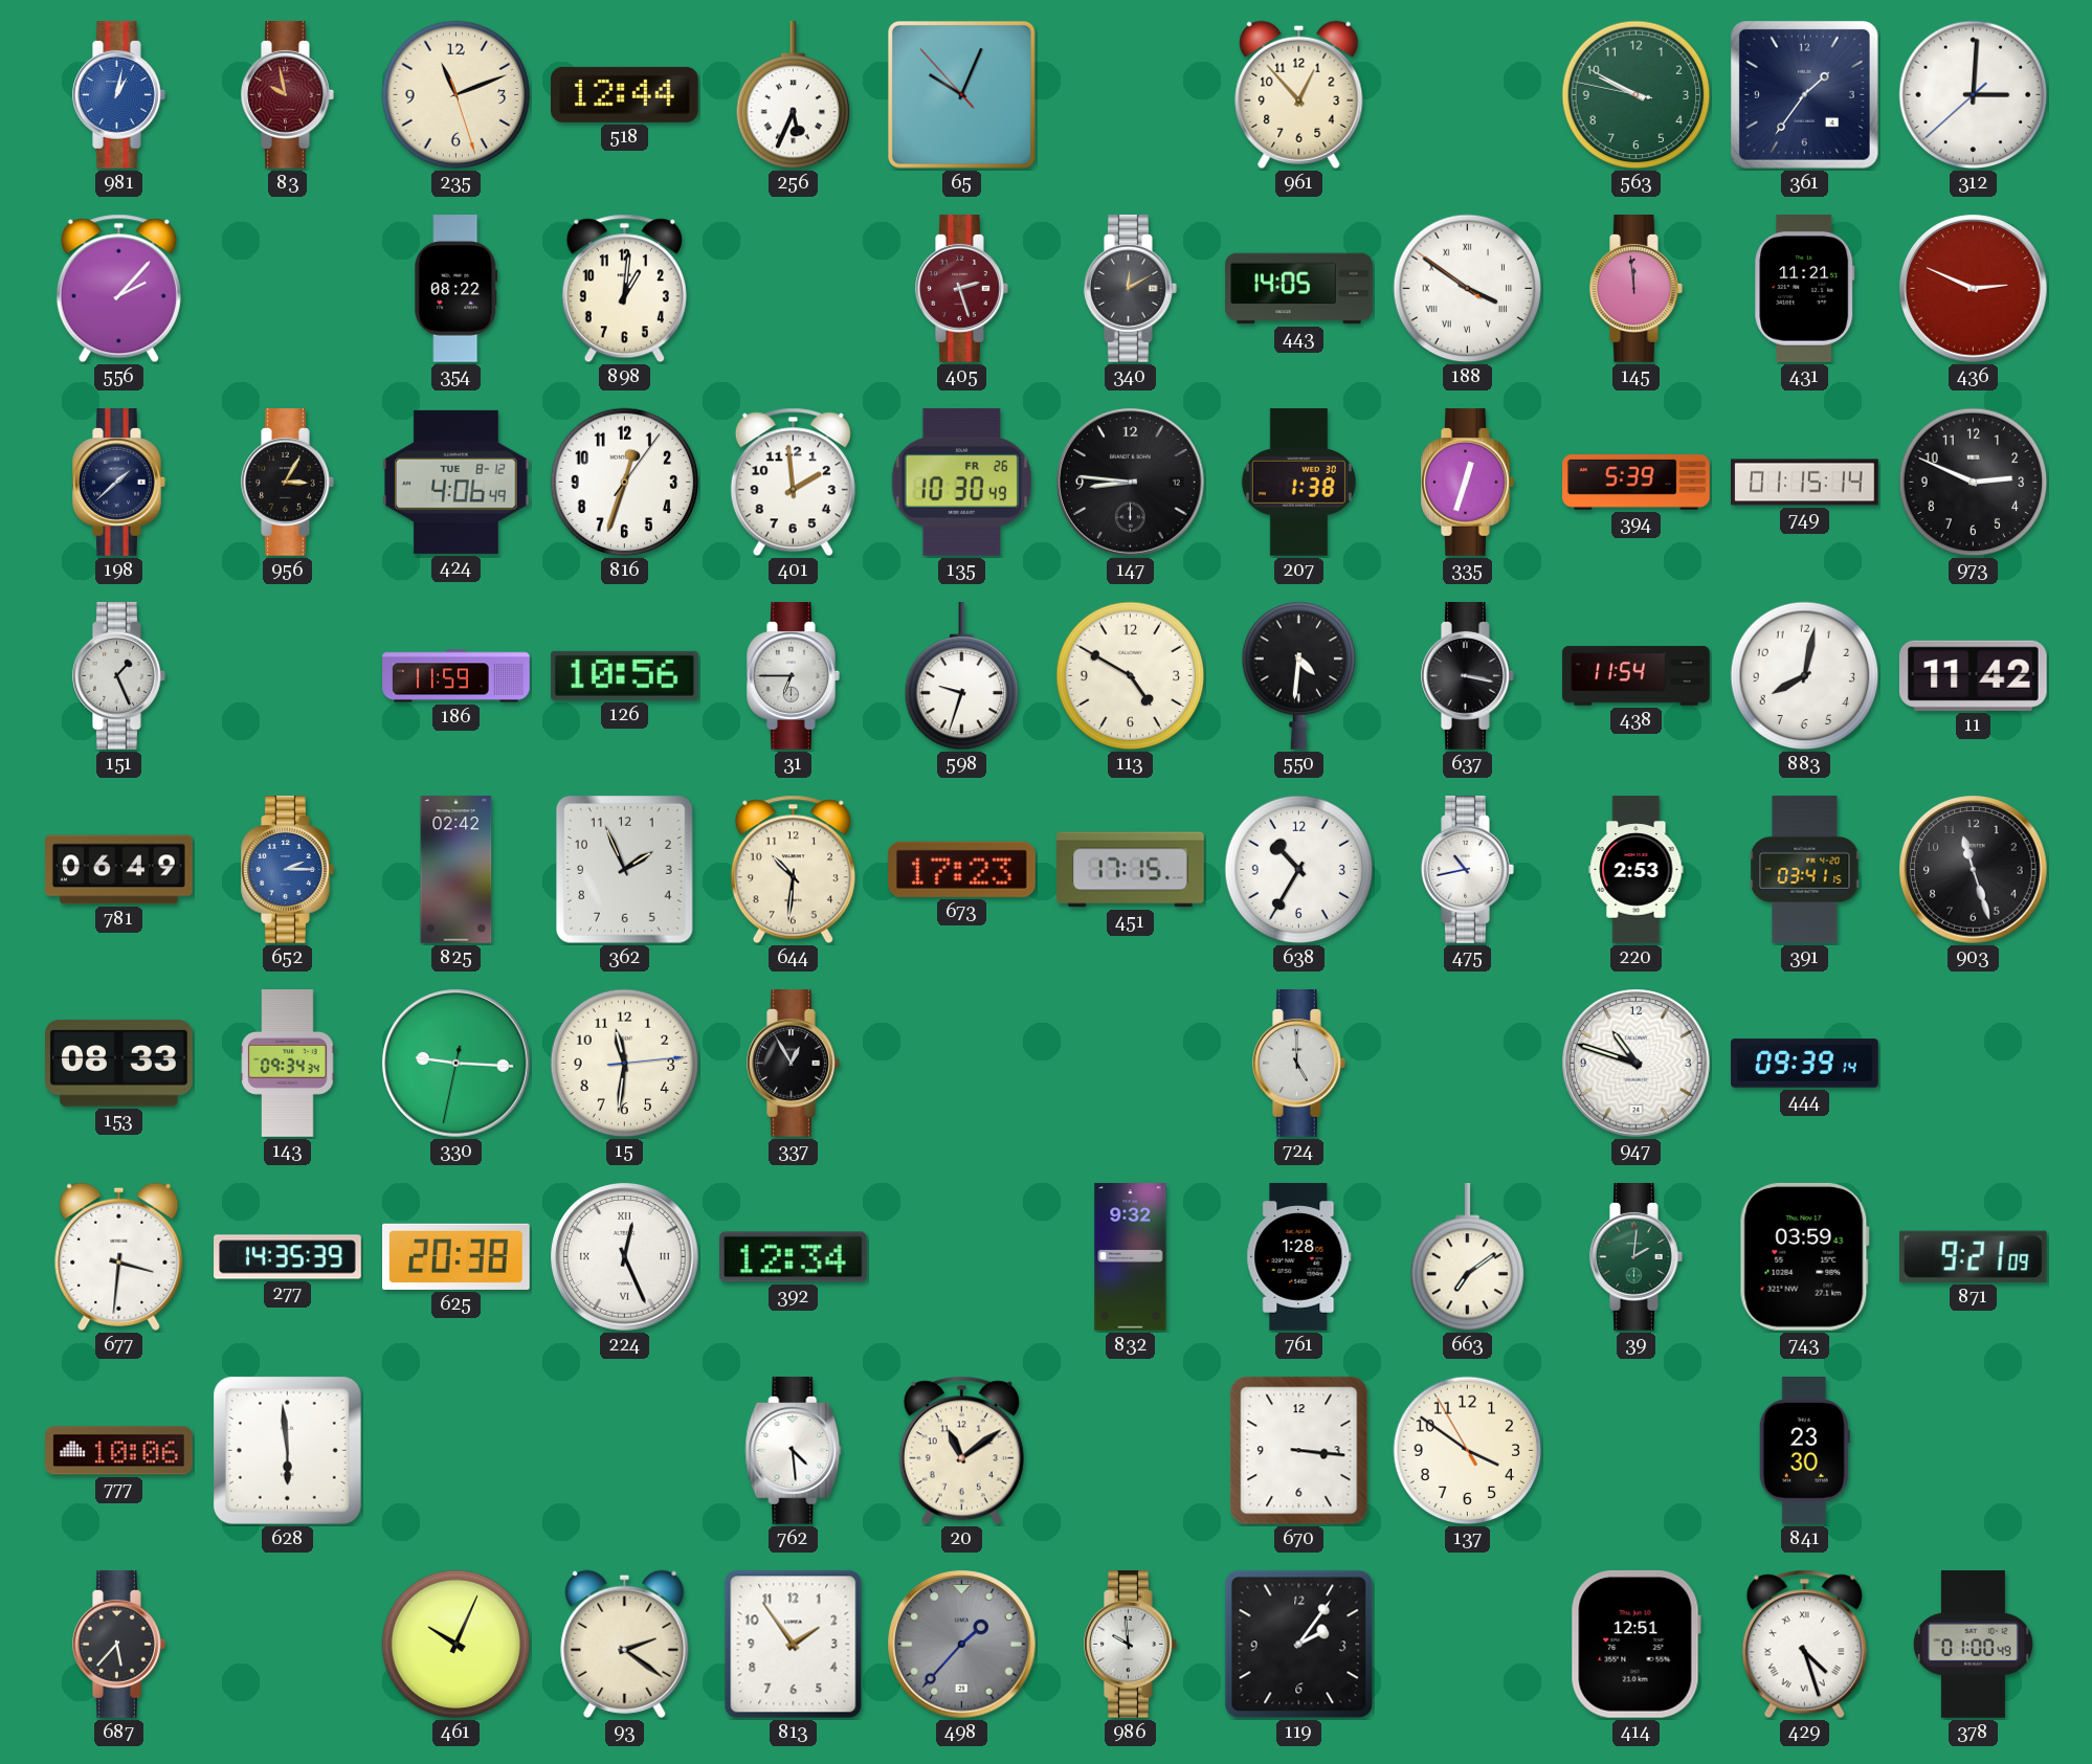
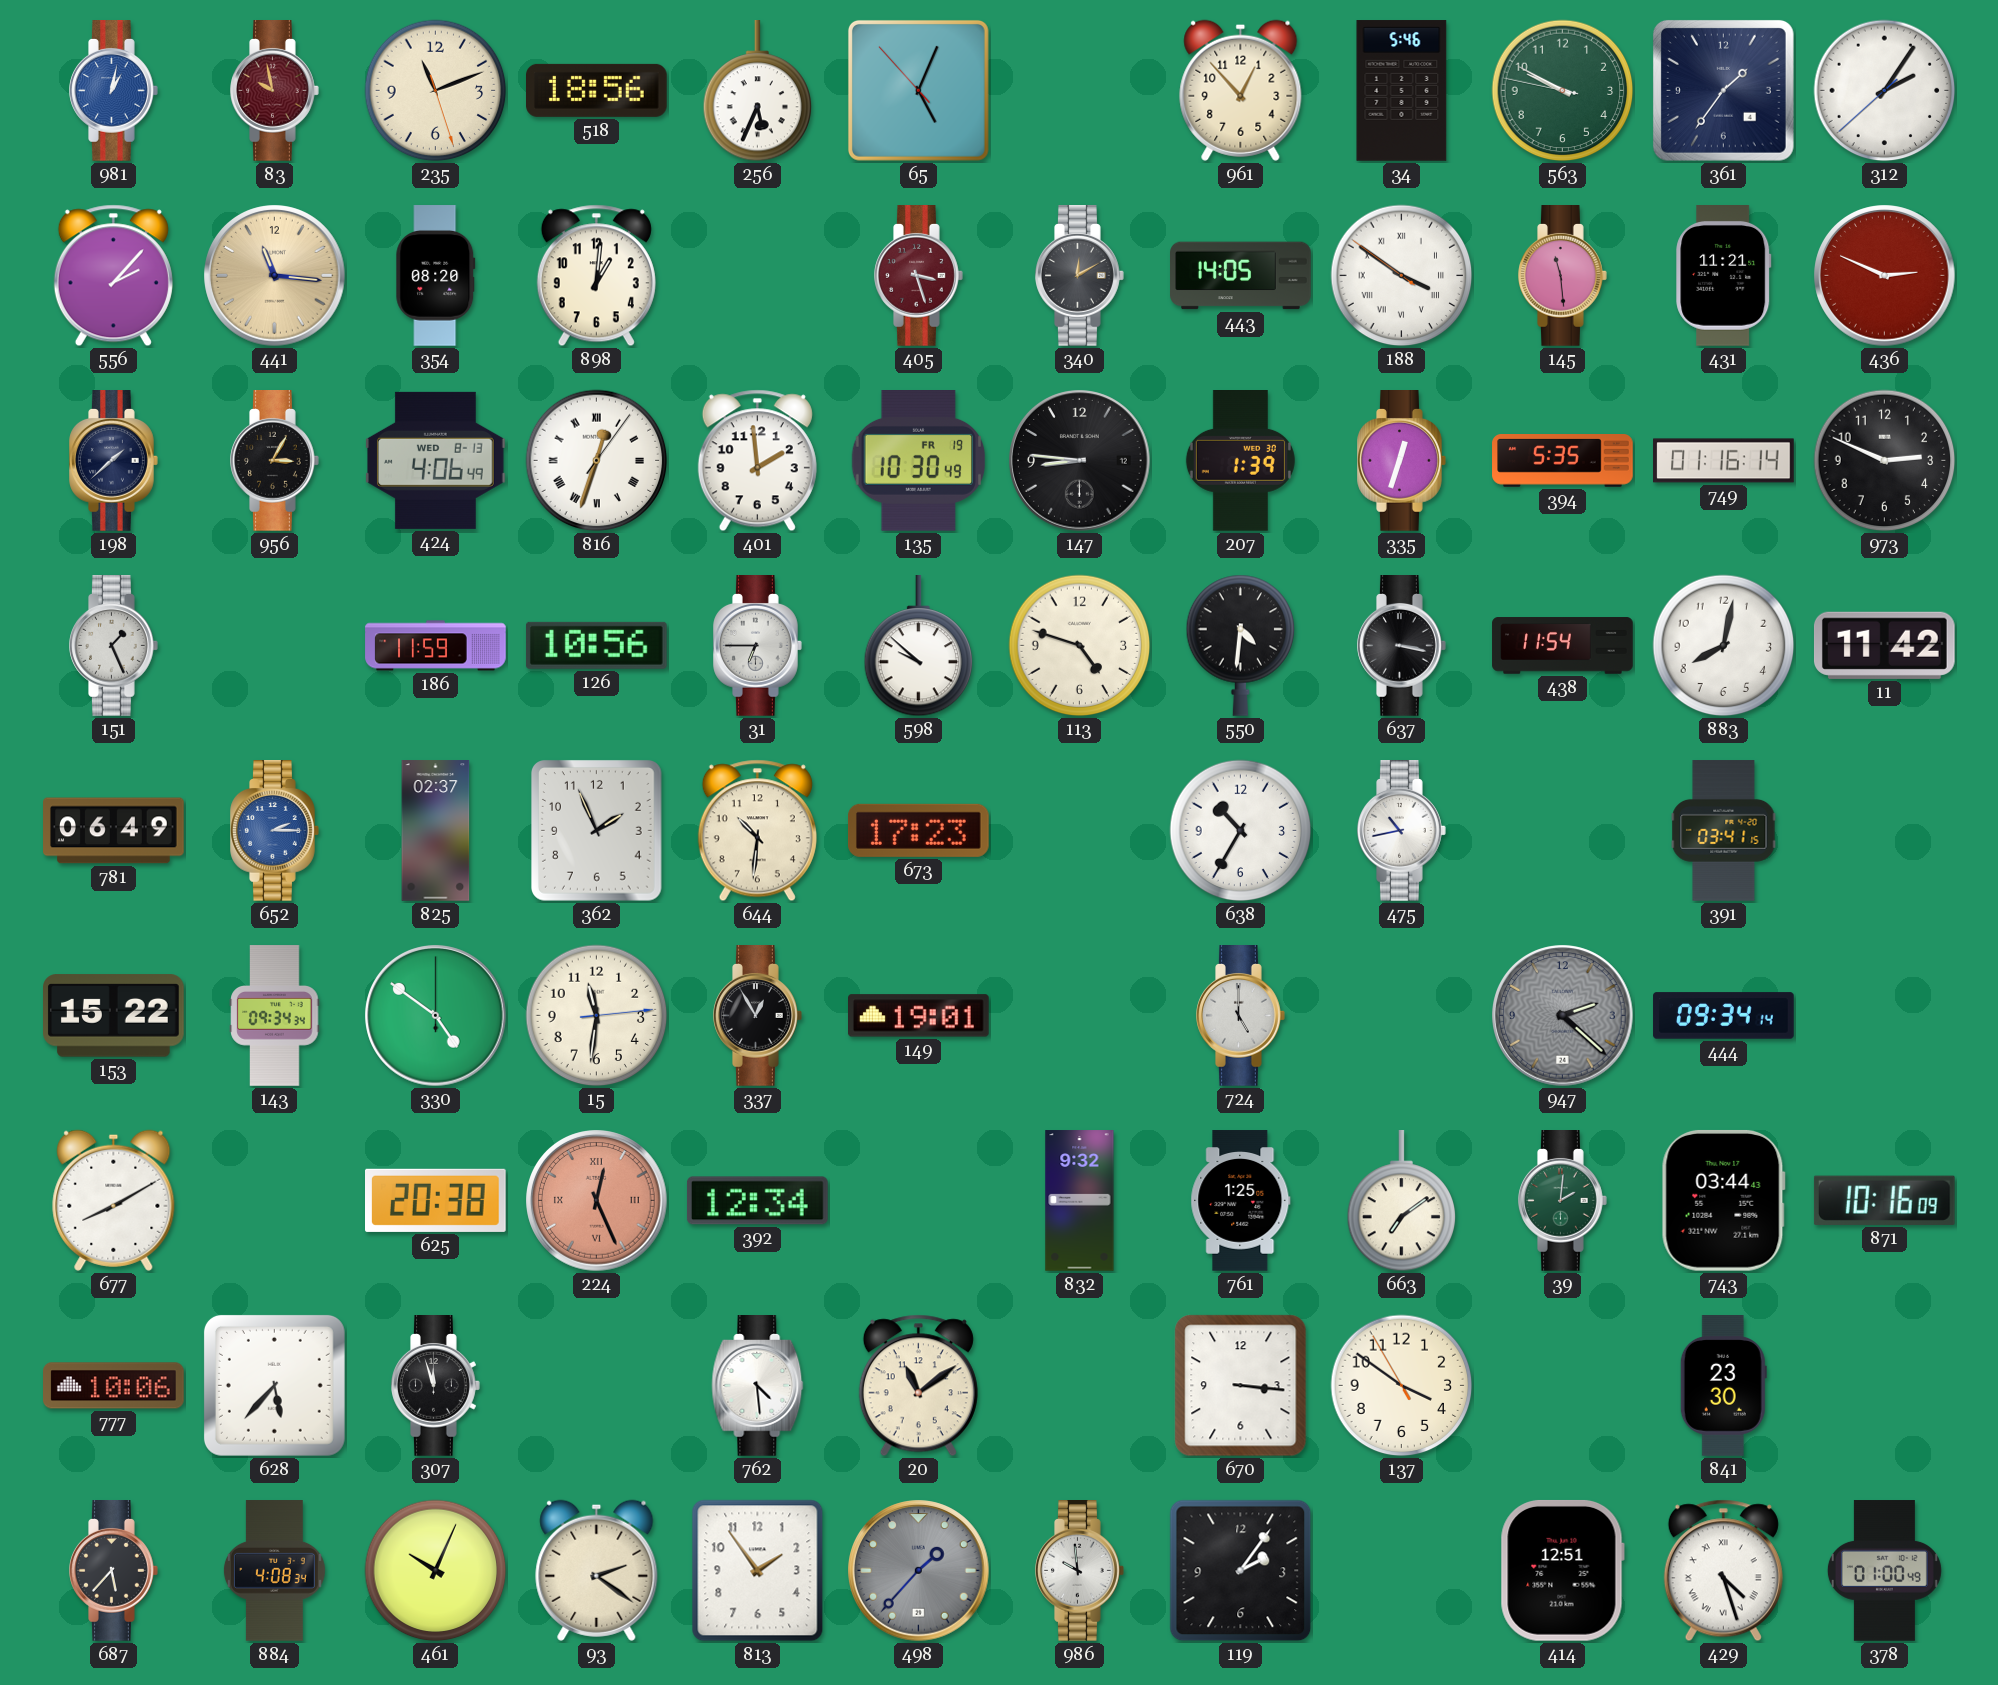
518: 12:44 -> 18:56 (597, 90)
65: 10:03 -> 5:03 (918, 90)
34: none -> 5:46 (1402, 91)
312: 3:00 -> 2:05 (1885, 91)
441: none -> 11:16 (275, 276)
354: 08:22 -> 08:20 (436, 276)
405: 2:27 -> 3:27 (919, 276)
145: 11:59 -> 11:29 (1563, 276)
424 date: TUE 8-12 -> WED 8-13 (436, 460)
816 numerals: Arabic -> Roman (597, 461)
135 date: FR 26 -> FR 19 (919, 461)
207: 1:38 -> 1:39 (1240, 461)
394: 5:39 -> 5:35 (1563, 461)
749: 01:15 -> 01:16 (1724, 461)
598: 9:33 -> 9:52 (919, 647)
113: 4:50 -> 4:48 (1080, 646)
825: 02:42 -> 02:37 (436, 831)
451: 17:15 -> none (1131, 870)
220: 2:53 -> none (1637, 870)
903: 11:27 -> none (1974, 870)
153: 08:33 -> 15:22 (114, 1016)
330: 9:15 -> 4:51 (436, 1016)
149: none -> 19:01 (919, 1016)
947: 10:48 -> 2:22 (1563, 1016)
947 dial: white -> grey (1563, 1016)
444: 09:39 -> 09:34 (1724, 1016)
677: 3:31 -> 8:10 (114, 1200)
277: 14:35 -> none (288, 1257)
224 dial: white -> salmon (597, 1201)
761: 1:28 -> 1:25 (1241, 1201)
743: 03:59 -> 03:44 (1723, 1200)
871: 9:21 -> 10:16 (1884, 1200)
628: 5:59 -> 5:37 (274, 1385)
307: none -> 11:57 (436, 1386)
884: none -> 4:08 (274, 1571)
